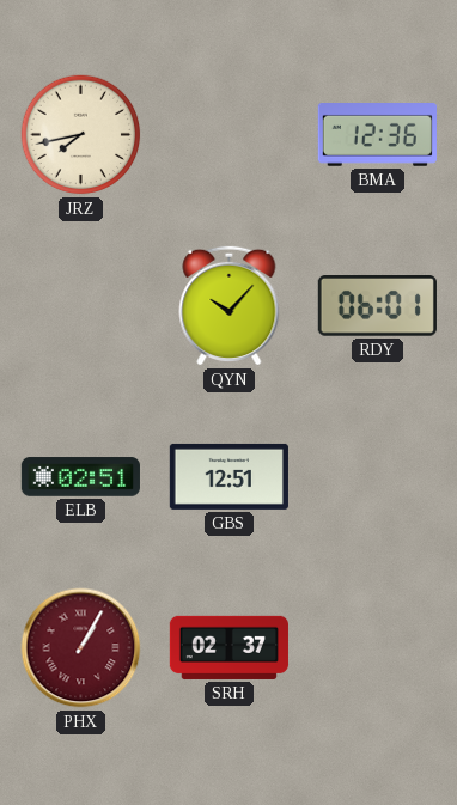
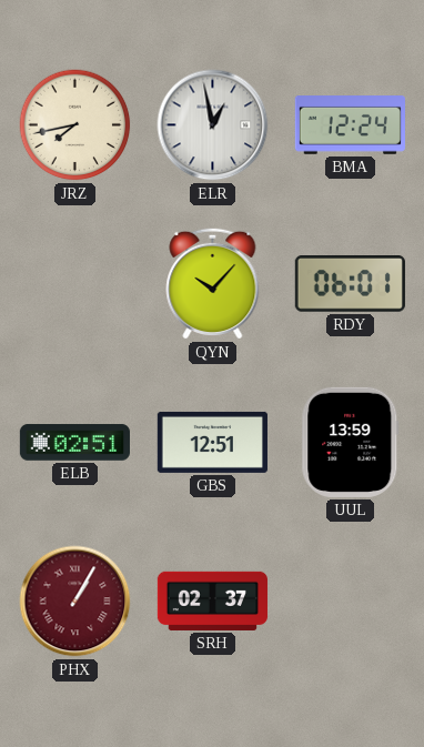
ELR: none -> 12:58 (213, 125)
BMA: 12:36 -> 12:24 (350, 125)
UUL: none -> 13:59 (351, 442)
